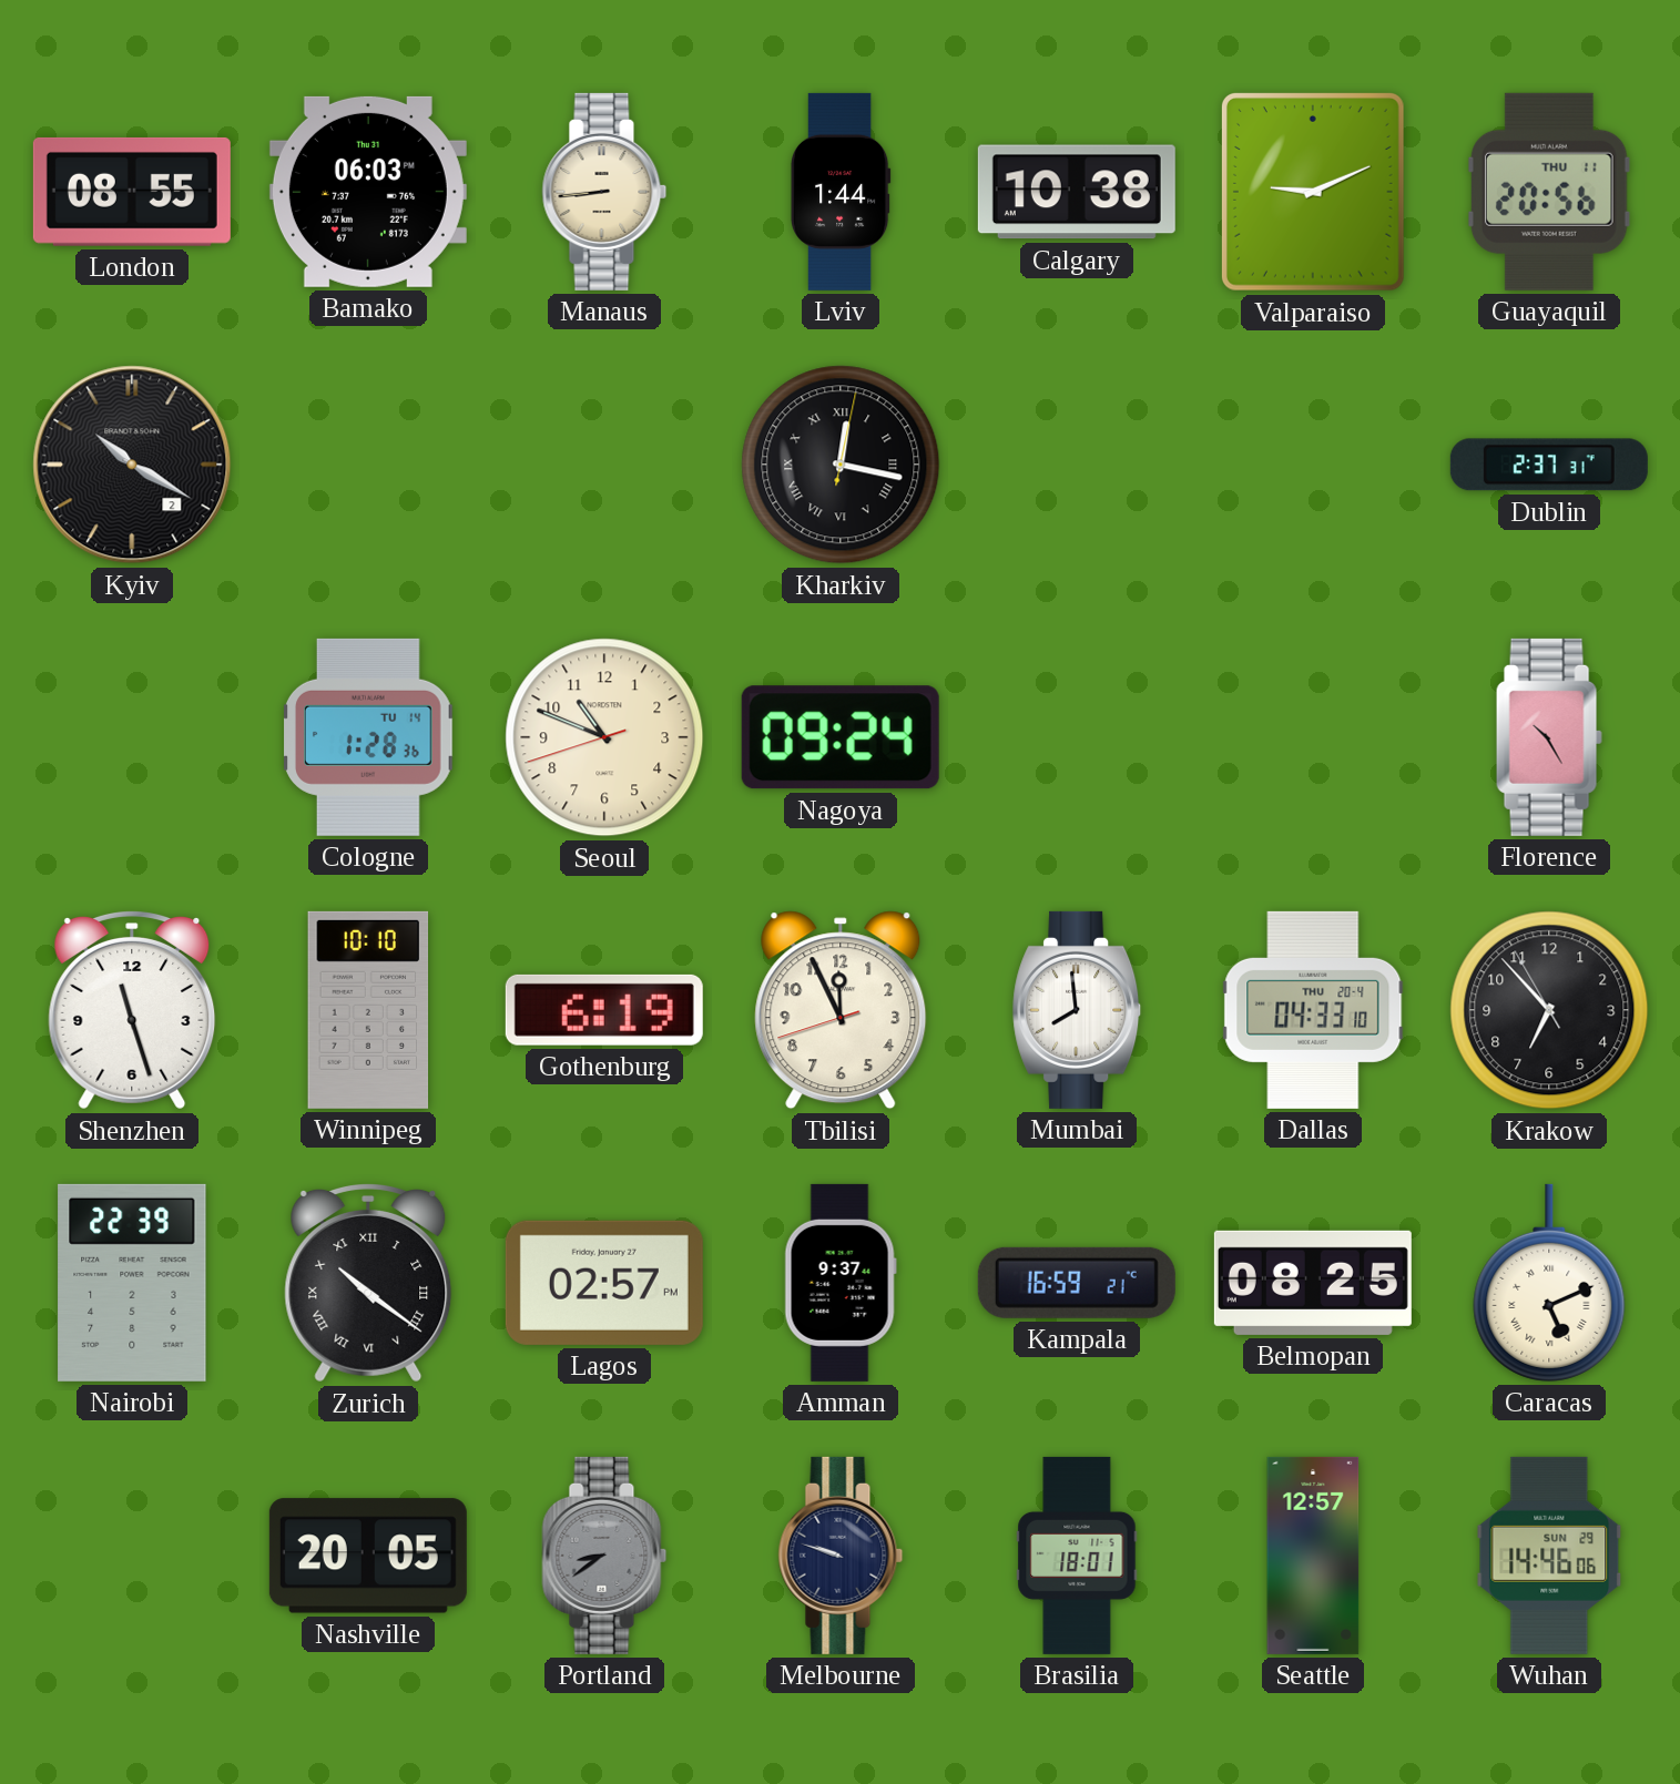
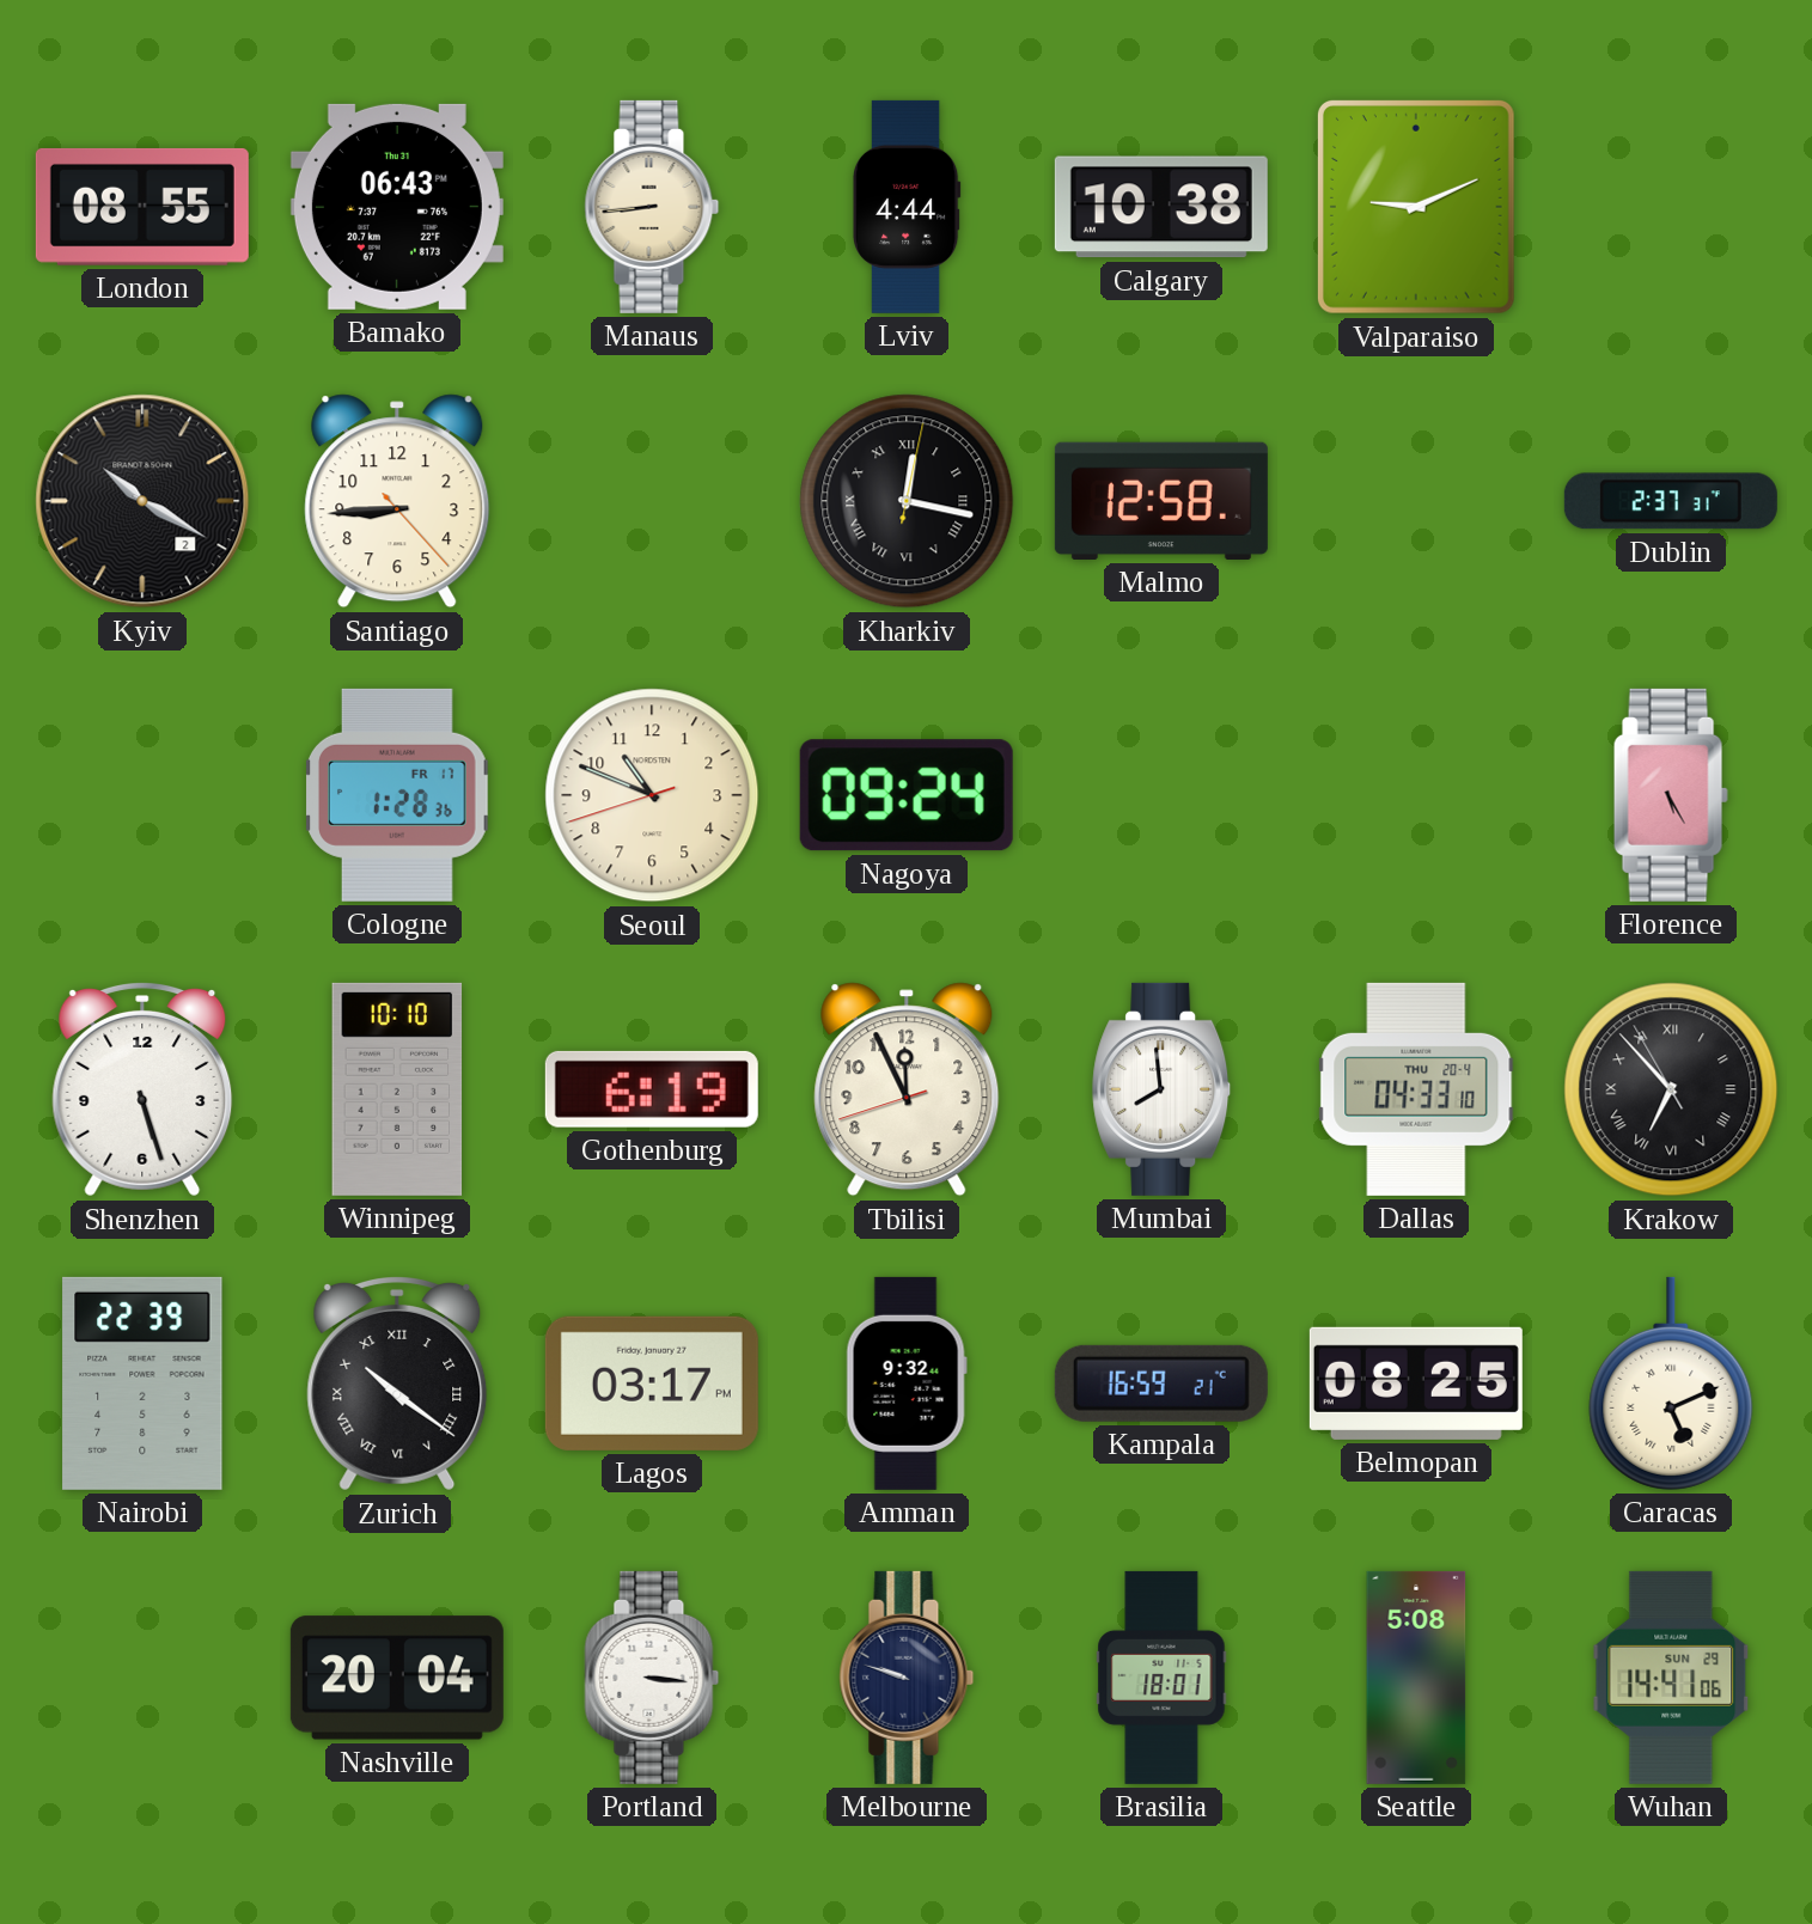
Bamako: 06:03 -> 06:43 (397, 207)
Lviv: 1:44 -> 4:44 (907, 207)
Guayaquil: 20:56 -> none (1549, 192)
Santiago: none -> 8:44 (397, 501)
Malmo: none -> 12:58 (1161, 501)
Cologne date: TU 14 -> FR 17 (398, 795)
Florence: 10:25 -> 5:25 (1671, 795)
Shenzhen: 11:27 -> 5:27 (142, 1091)
Krakow numerals: Arabic -> Roman (1671, 1089)
Lagos: 02:57 -> 03:17 (652, 1384)
Amman: 9:37 -> 9:32 (907, 1384)
Nashville: 20:05 -> 20:04 (397, 1678)
Portland: 8:39 -> 3:16 (652, 1678)
Portland dial: grey -> white (652, 1678)
Seattle: 12:57 -> 5:08 (1416, 1678)
Wuhan: 14:46 -> 14:41 (1671, 1678)
